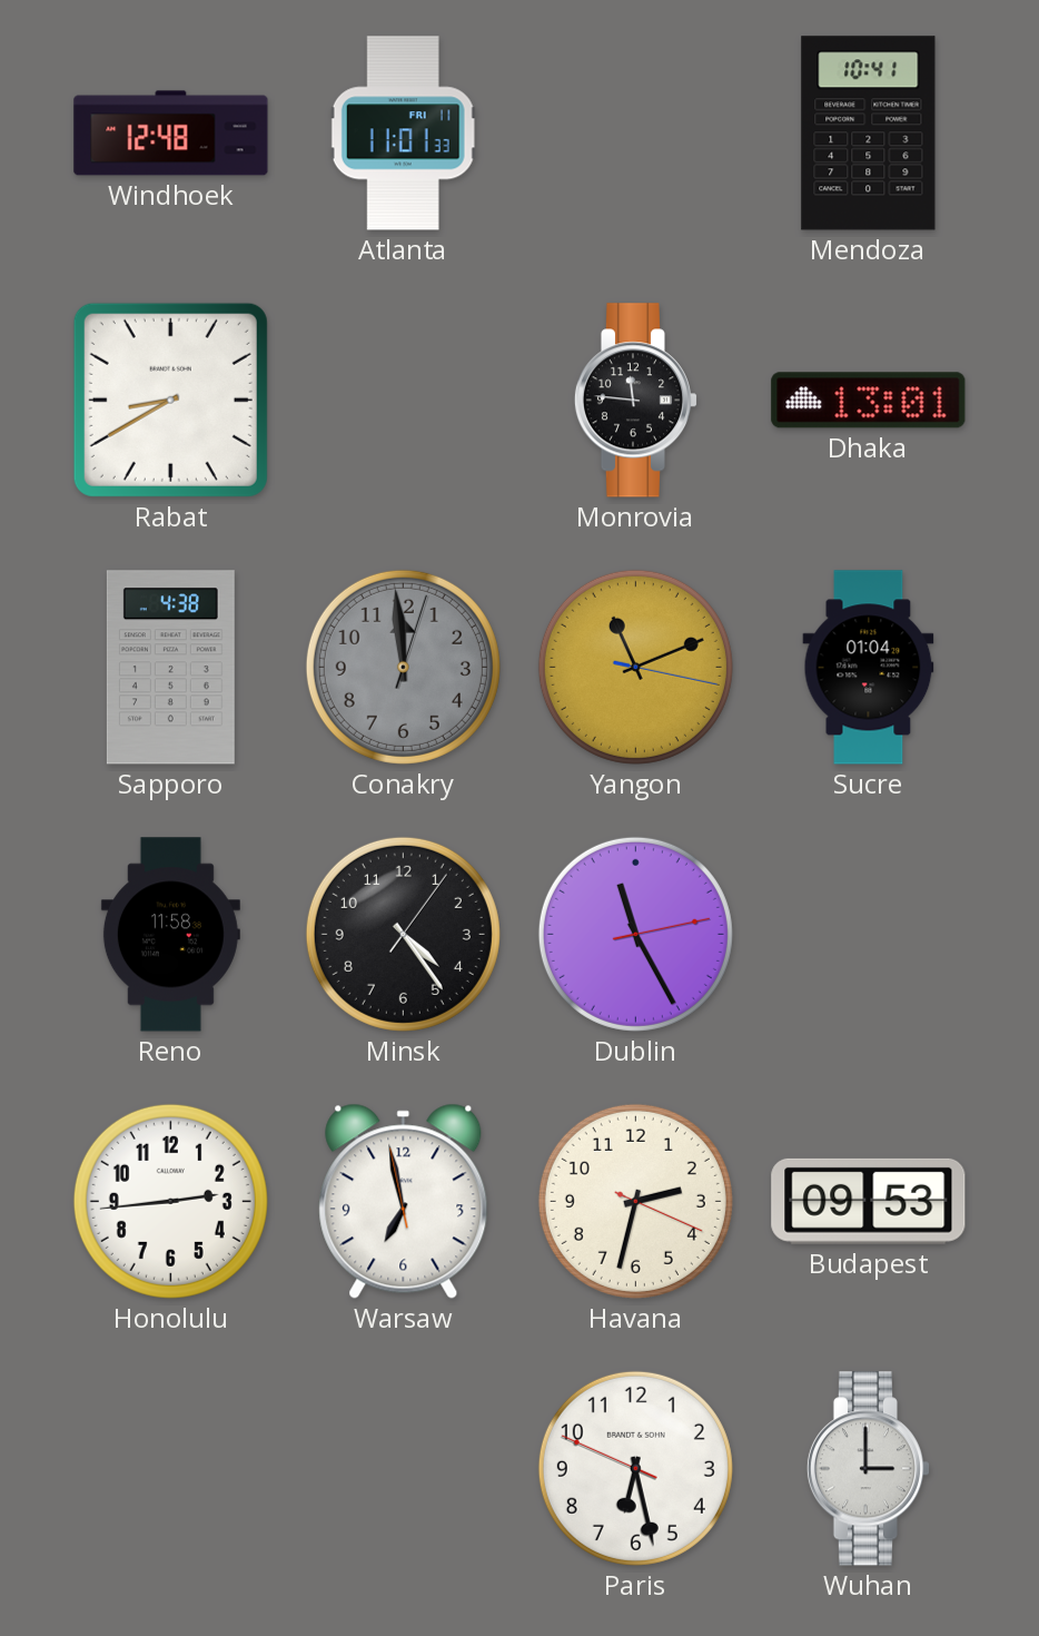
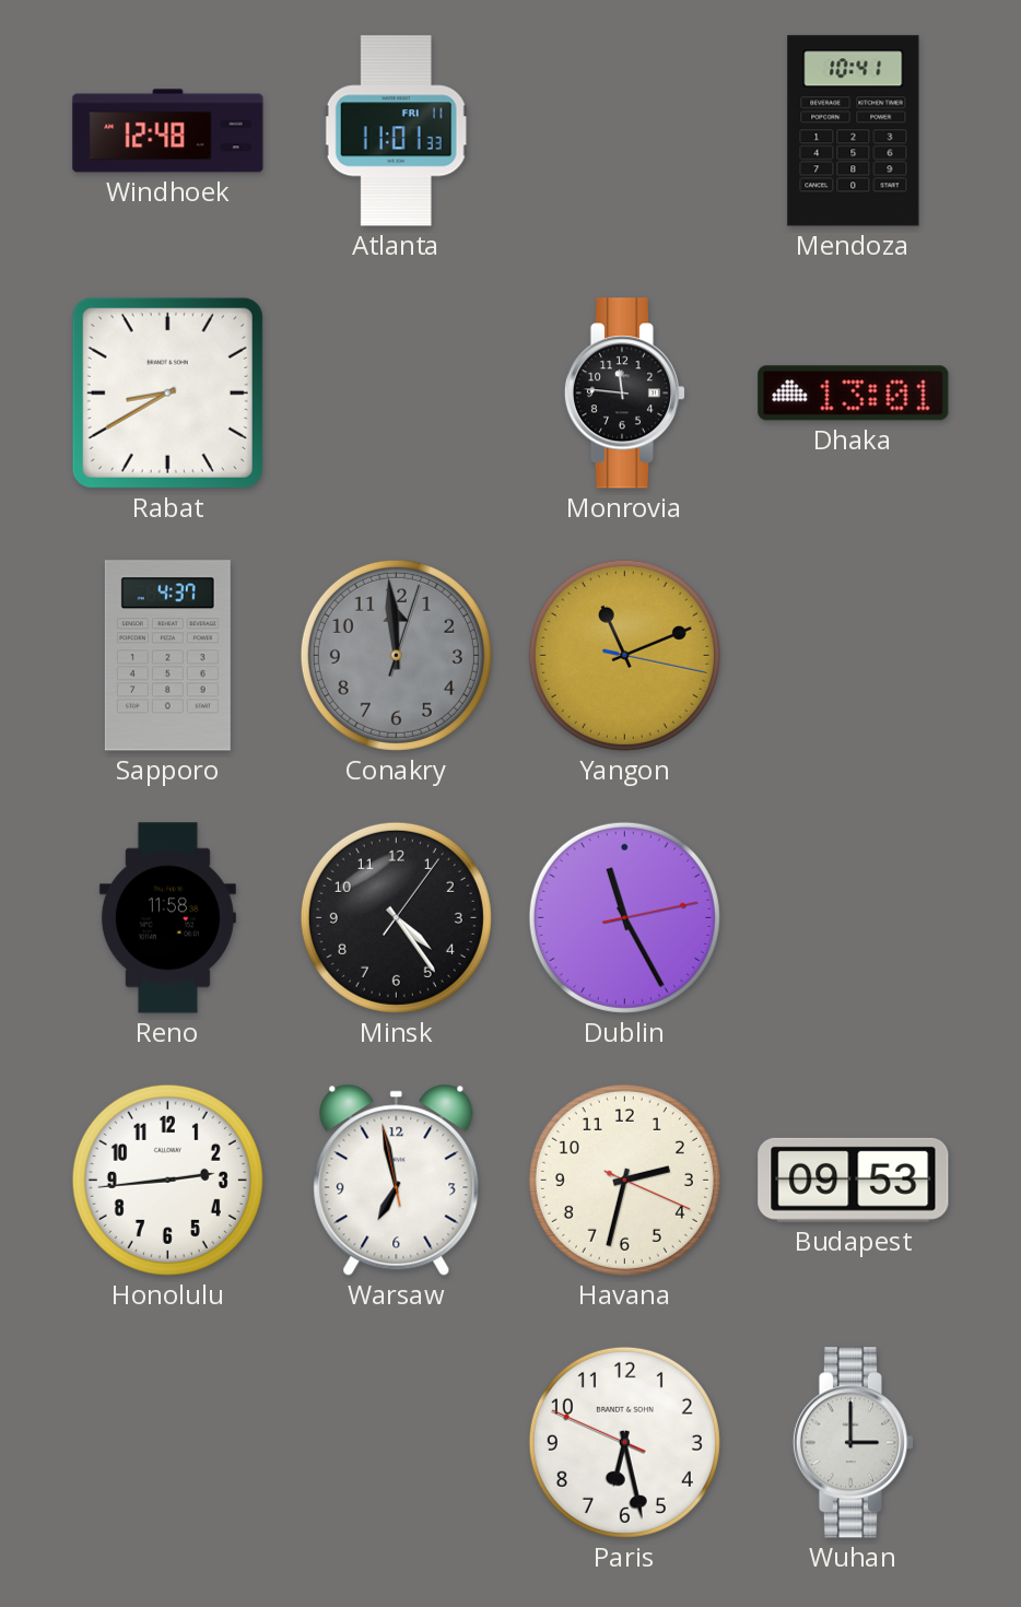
Sapporo: 4:38 -> 4:37 (167, 656)
Sucre: 01:04 -> none (869, 668)
